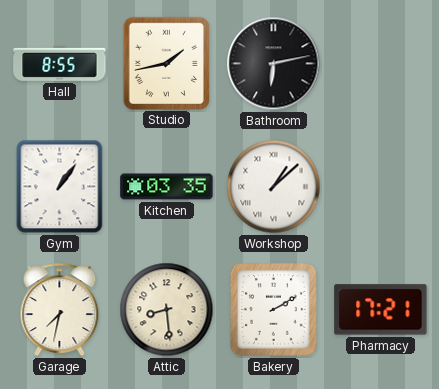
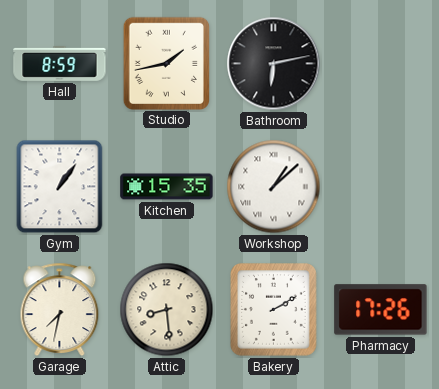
Hall: 8:55 -> 8:59 (60, 63)
Kitchen: 03:35 -> 15:35 (167, 187)
Pharmacy: 17:21 -> 17:26 (381, 310)
